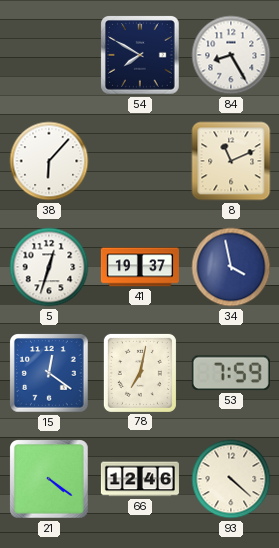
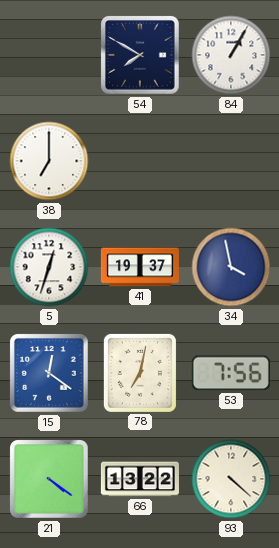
84: 8:25 -> 1:05 (231, 55)
38: 6:07 -> 7:00 (49, 161)
8: 11:11 -> none (231, 161)
53: 7:59 -> 7:56 (231, 373)
66: 12:46 -> 13:22 (140, 479)
